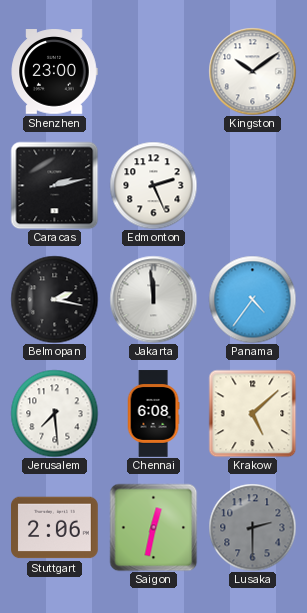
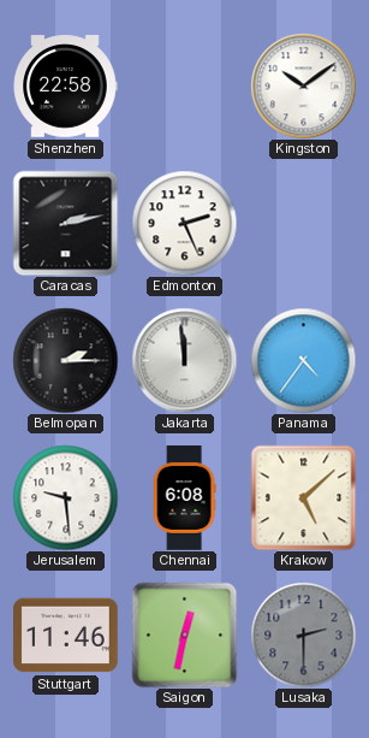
Shenzhen: 23:00 -> 22:58 (65, 87)
Belmopan: 2:17 -> 2:15 (65, 360)
Jerusalem: 7:29 -> 9:29 (65, 497)
Stuttgart: 2:06 -> 11:46 (66, 636)
